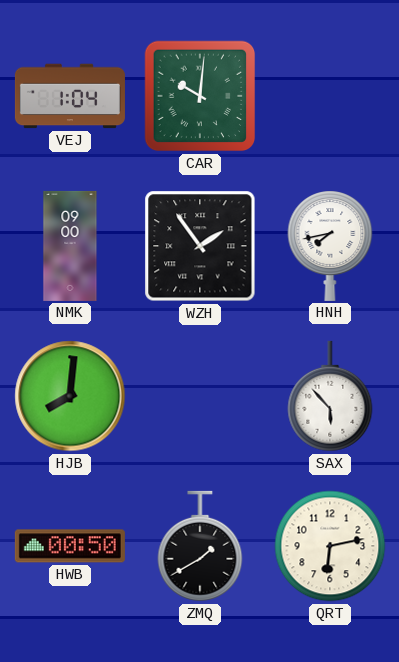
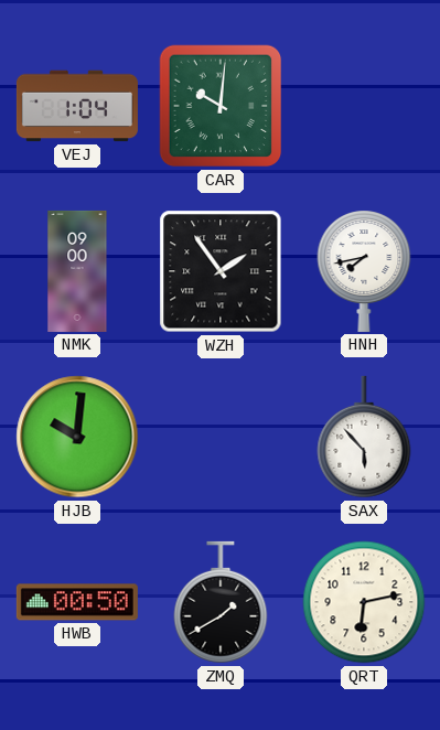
HJB: 8:01 -> 10:01 (77, 437)
